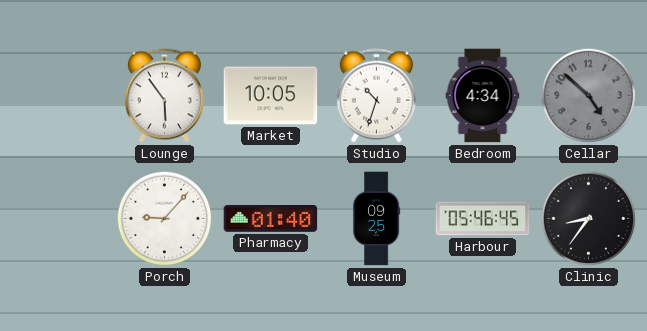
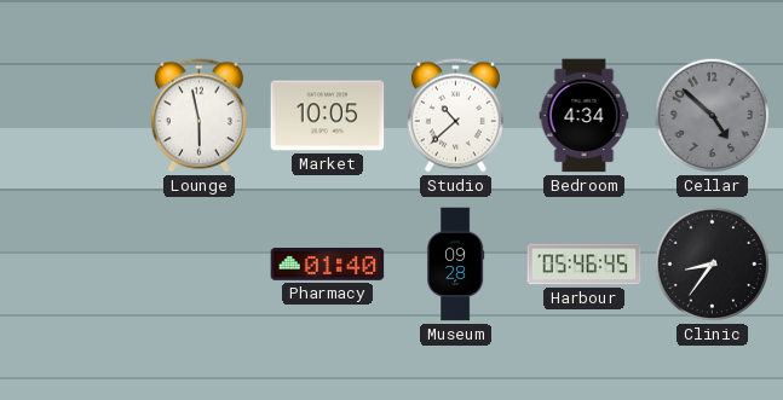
Lounge: 5:54 -> 5:58 (198, 116)
Studio: 10:33 -> 10:38 (455, 116)
Porch: 9:07 -> none (165, 219)
Museum: 09:25 -> 09:28 (455, 265)
